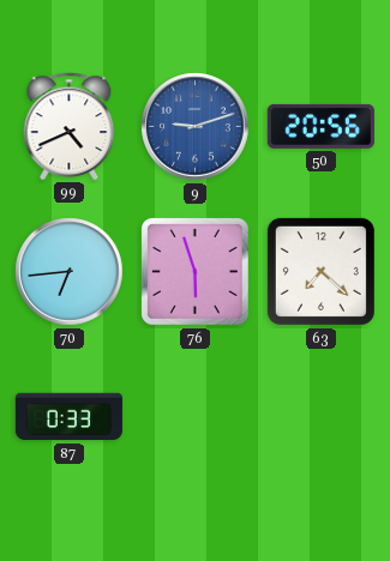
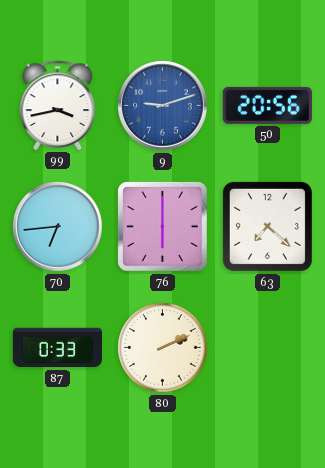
99: 4:41 -> 3:43 (58, 105)
76: 5:57 -> 6:00 (163, 227)
80: none -> 2:11 (163, 348)
